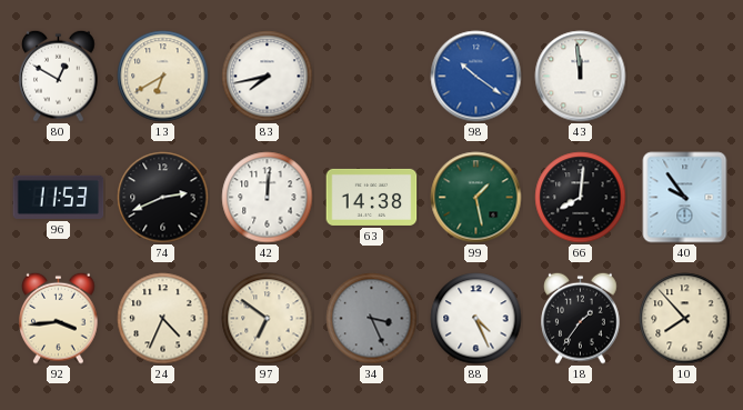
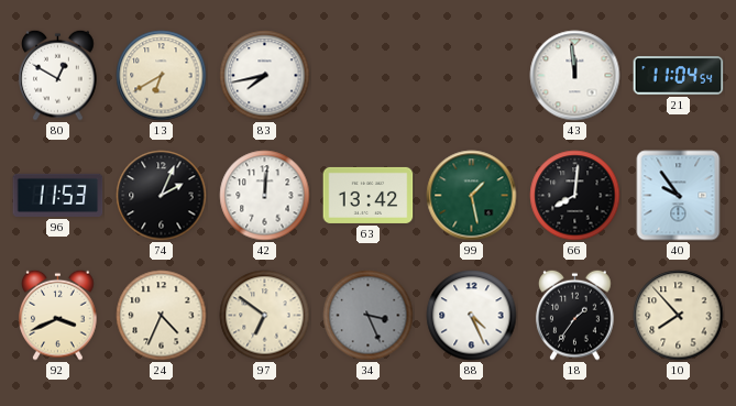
98: 10:21 -> none (476, 77)
21: none -> 11:04 (679, 76)
74: 2:41 -> 2:04 (162, 196)
63: 14:38 -> 13:42 (369, 195)
92: 3:44 -> 3:41 (58, 315)
